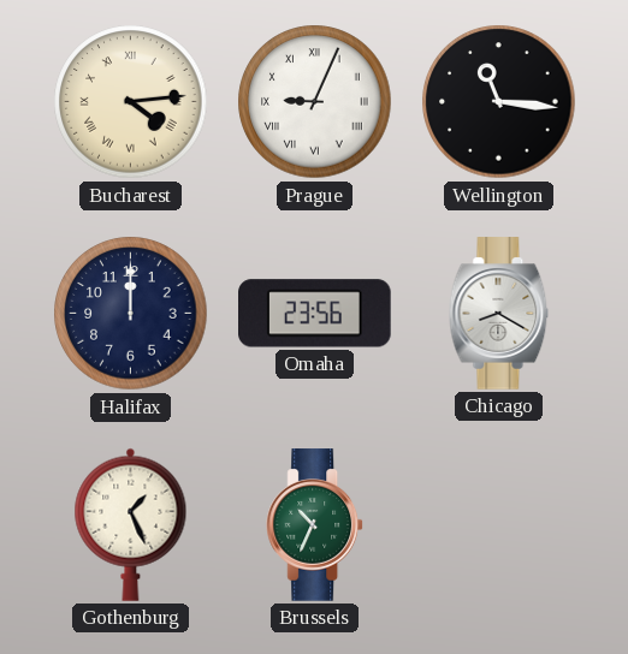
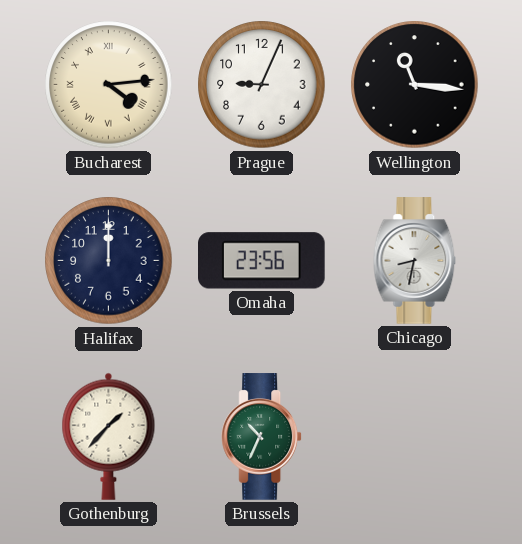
Prague numerals: Roman -> Arabic (262, 85)
Chicago: 8:20 -> 8:32 (415, 261)
Gothenburg: 1:26 -> 1:37 (109, 436)
